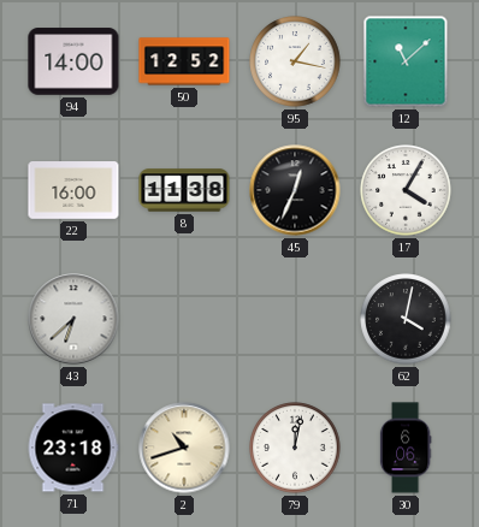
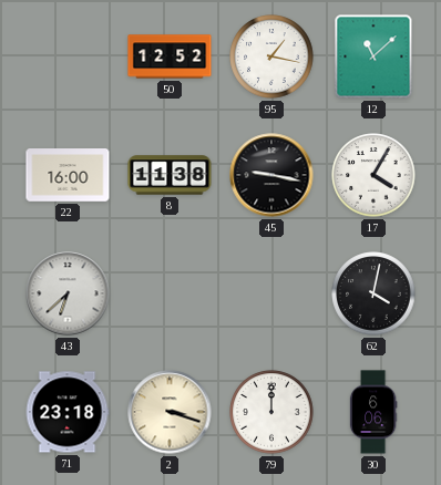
94: 14:00 -> none (73, 61)
45: 12:34 -> 9:17 (271, 175)
2: 10:42 -> 3:18 (170, 412)
79: 12:02 -> 12:00 (271, 412)
